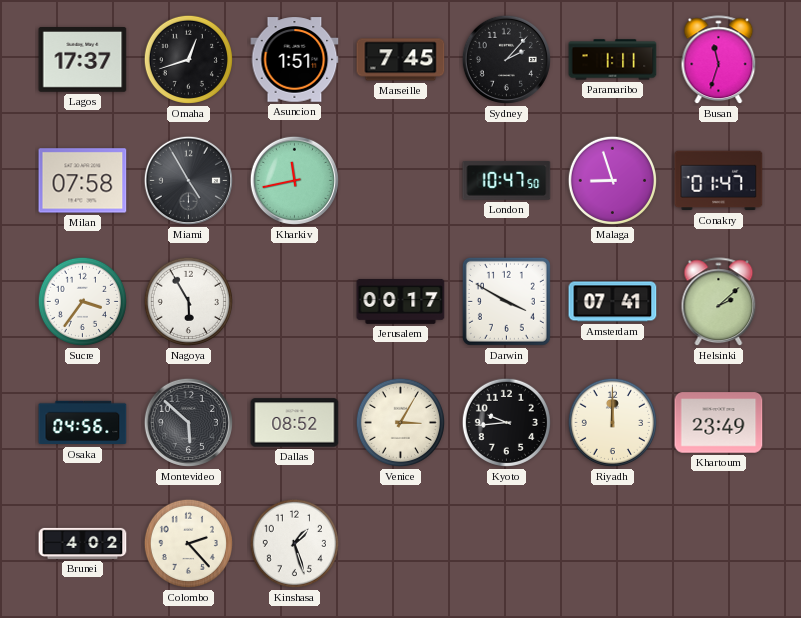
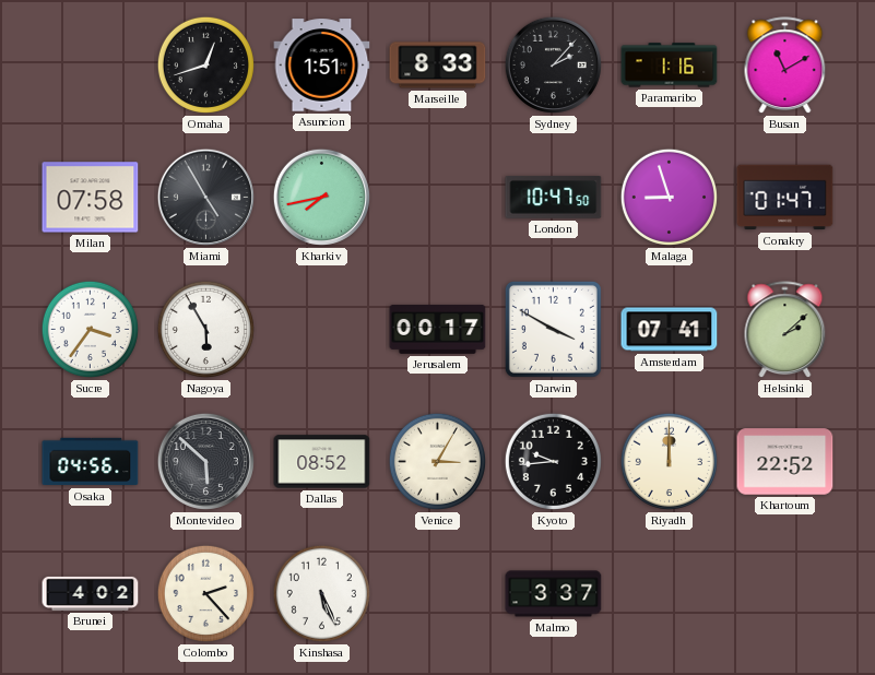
Lagos: 17:37 -> none (83, 60)
Marseille: 7:45 -> 8:33 (438, 66)
Paramaribo: 1:11 -> 1:16 (670, 66)
Busan: 11:33 -> 11:10 (785, 66)
Kharkiv: 11:43 -> 7:43 (321, 197)
Khartoum: 23:49 -> 22:52 (785, 462)
Kinshasa: 1:27 -> 5:26 (321, 593)
Malmo: none -> 3:37 (554, 594)
